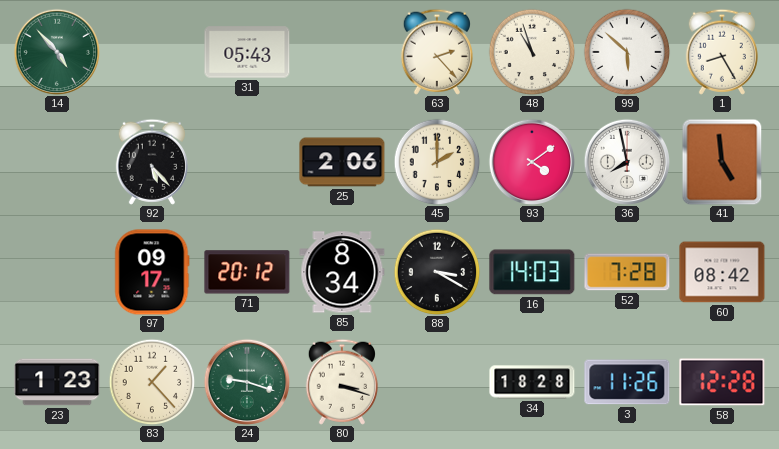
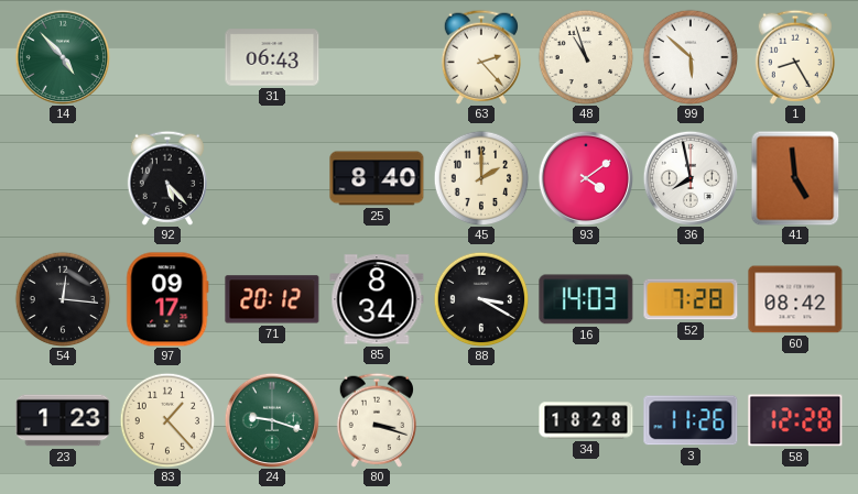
31: 05:43 -> 06:43 (272, 57)
25: 2:06 -> 8:40 (377, 178)
54: none -> 12:16 (63, 299)
